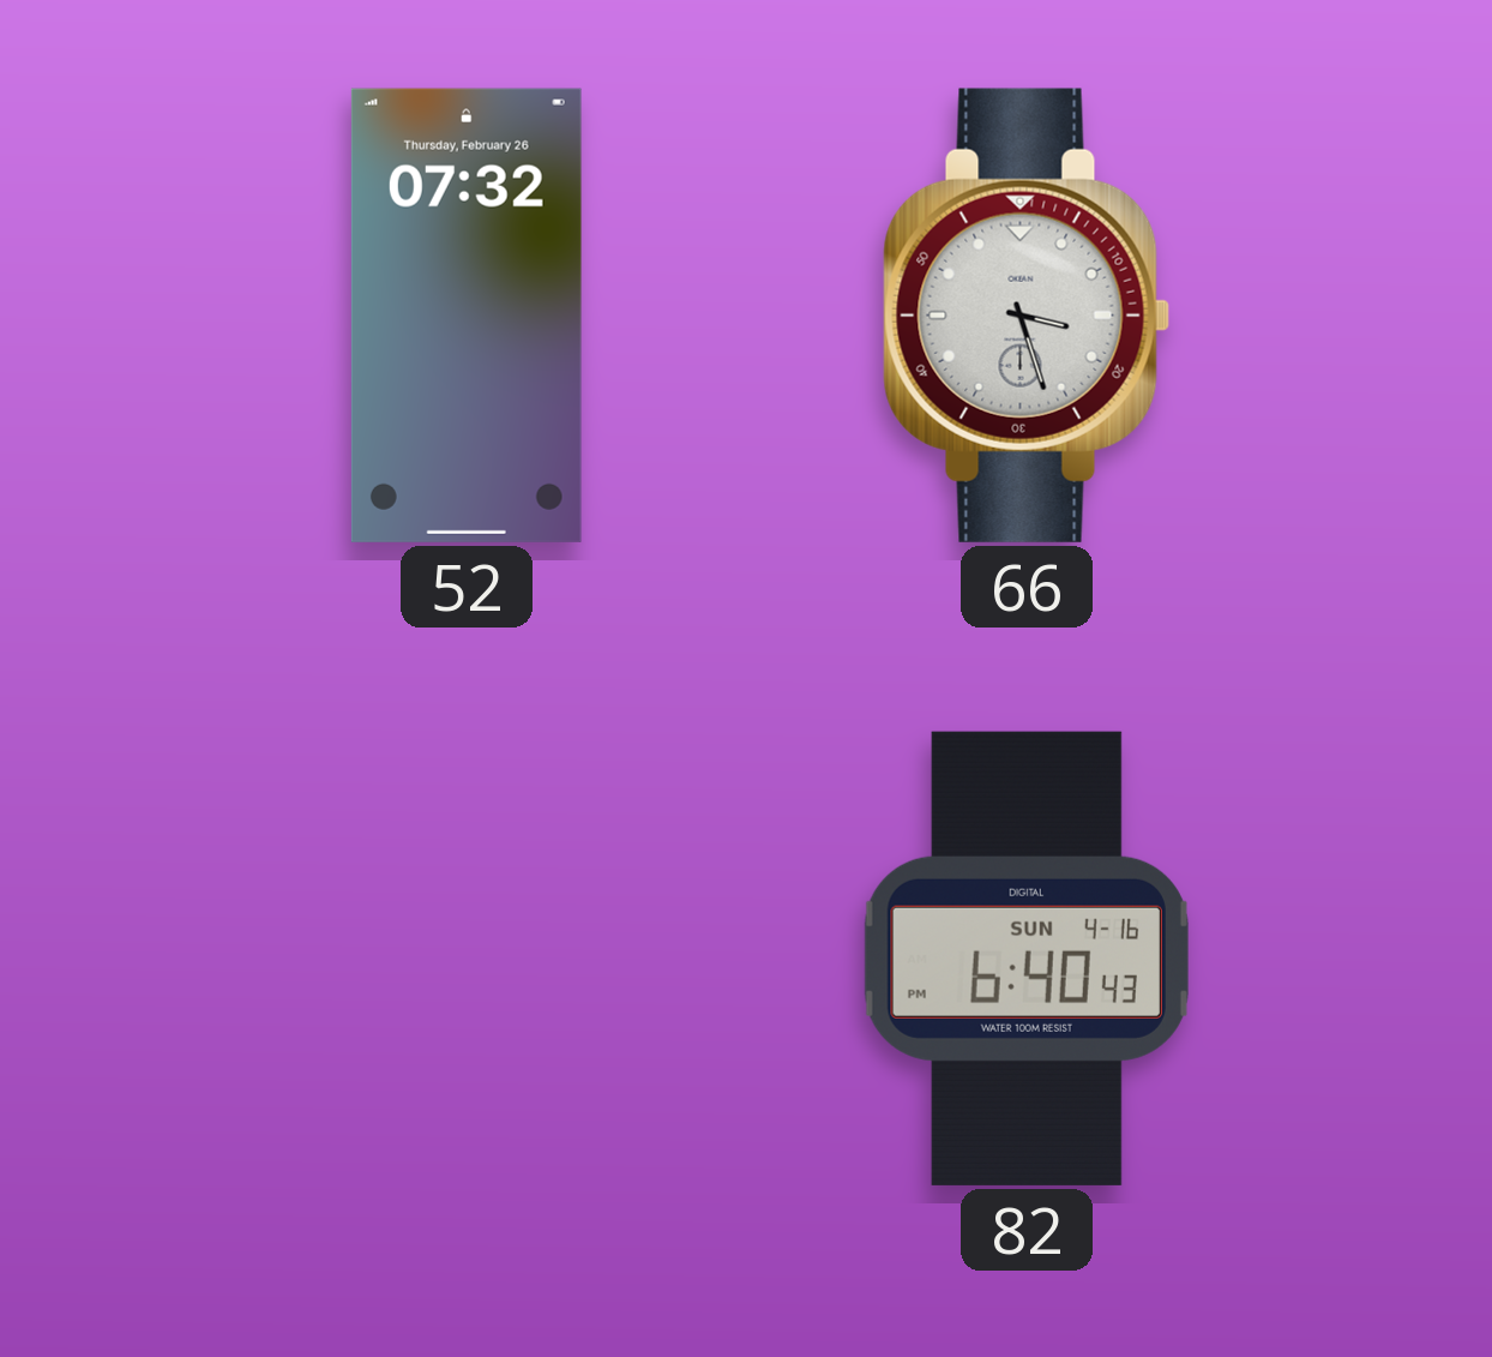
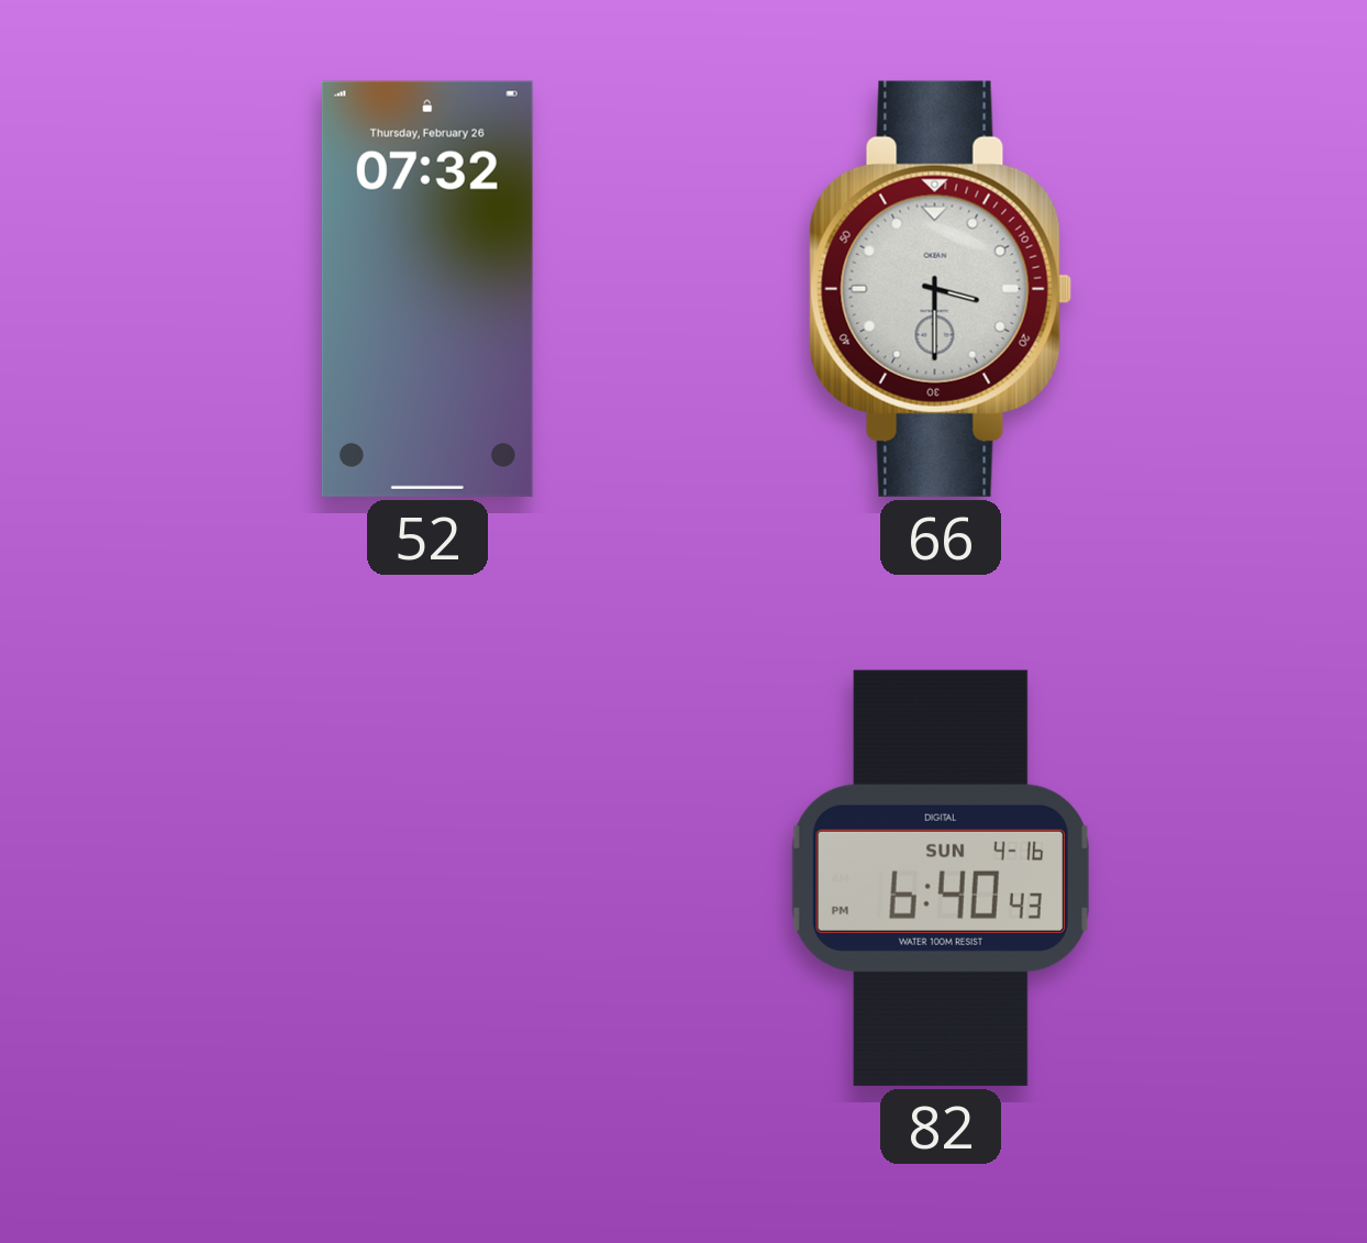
66: 3:27 -> 3:30 (941, 289)
